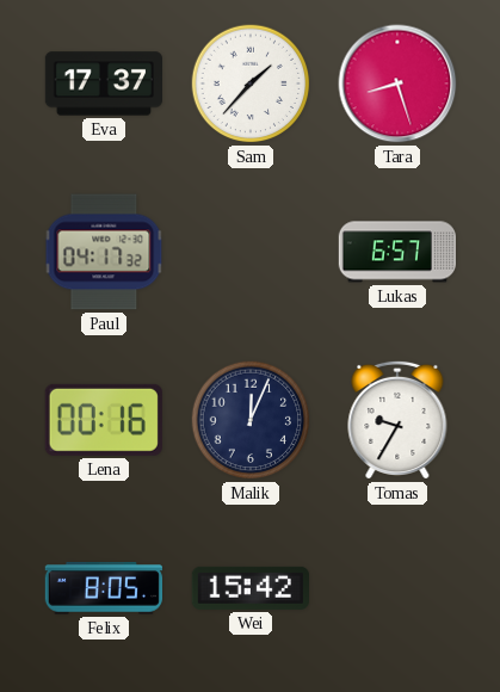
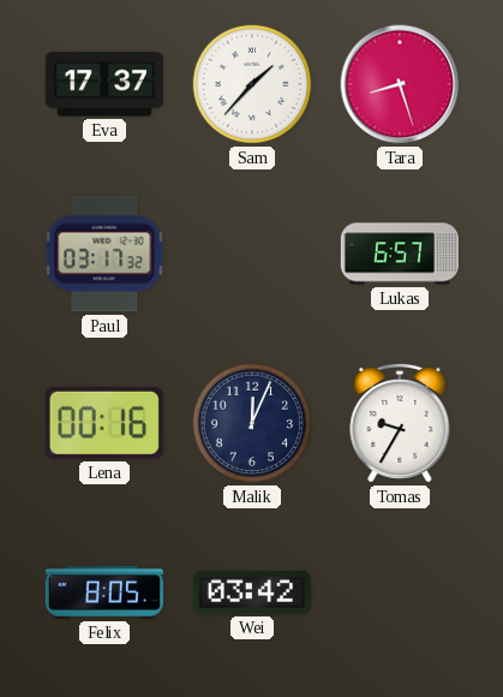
Paul: 04:17 -> 03:17 (104, 254)
Wei: 15:42 -> 03:42 (252, 592)
